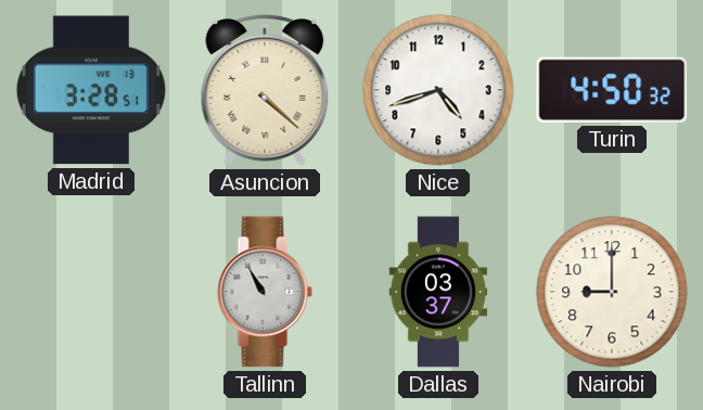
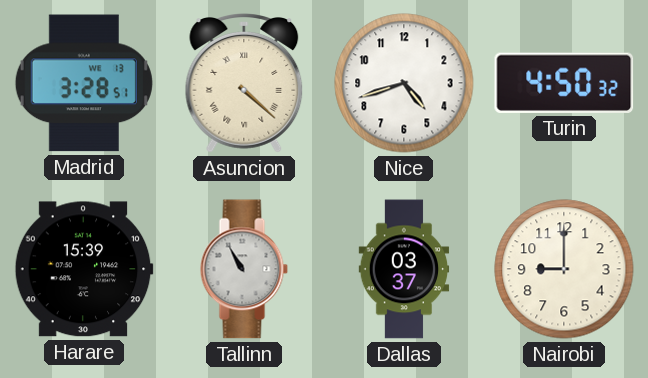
Harare: none -> 15:39 (84, 269)
